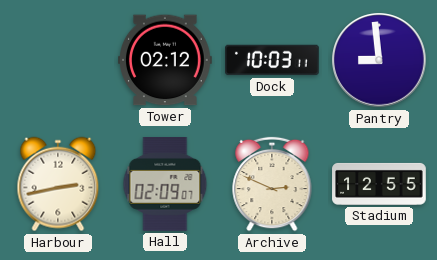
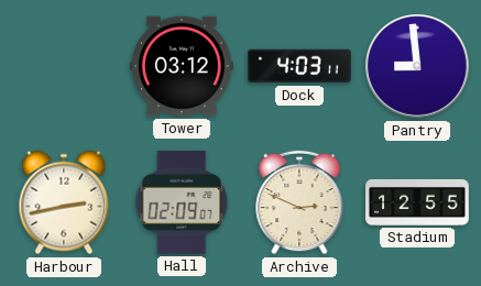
Tower: 02:12 -> 03:12 (183, 66)
Dock: 10:03 -> 4:03 (300, 66)
